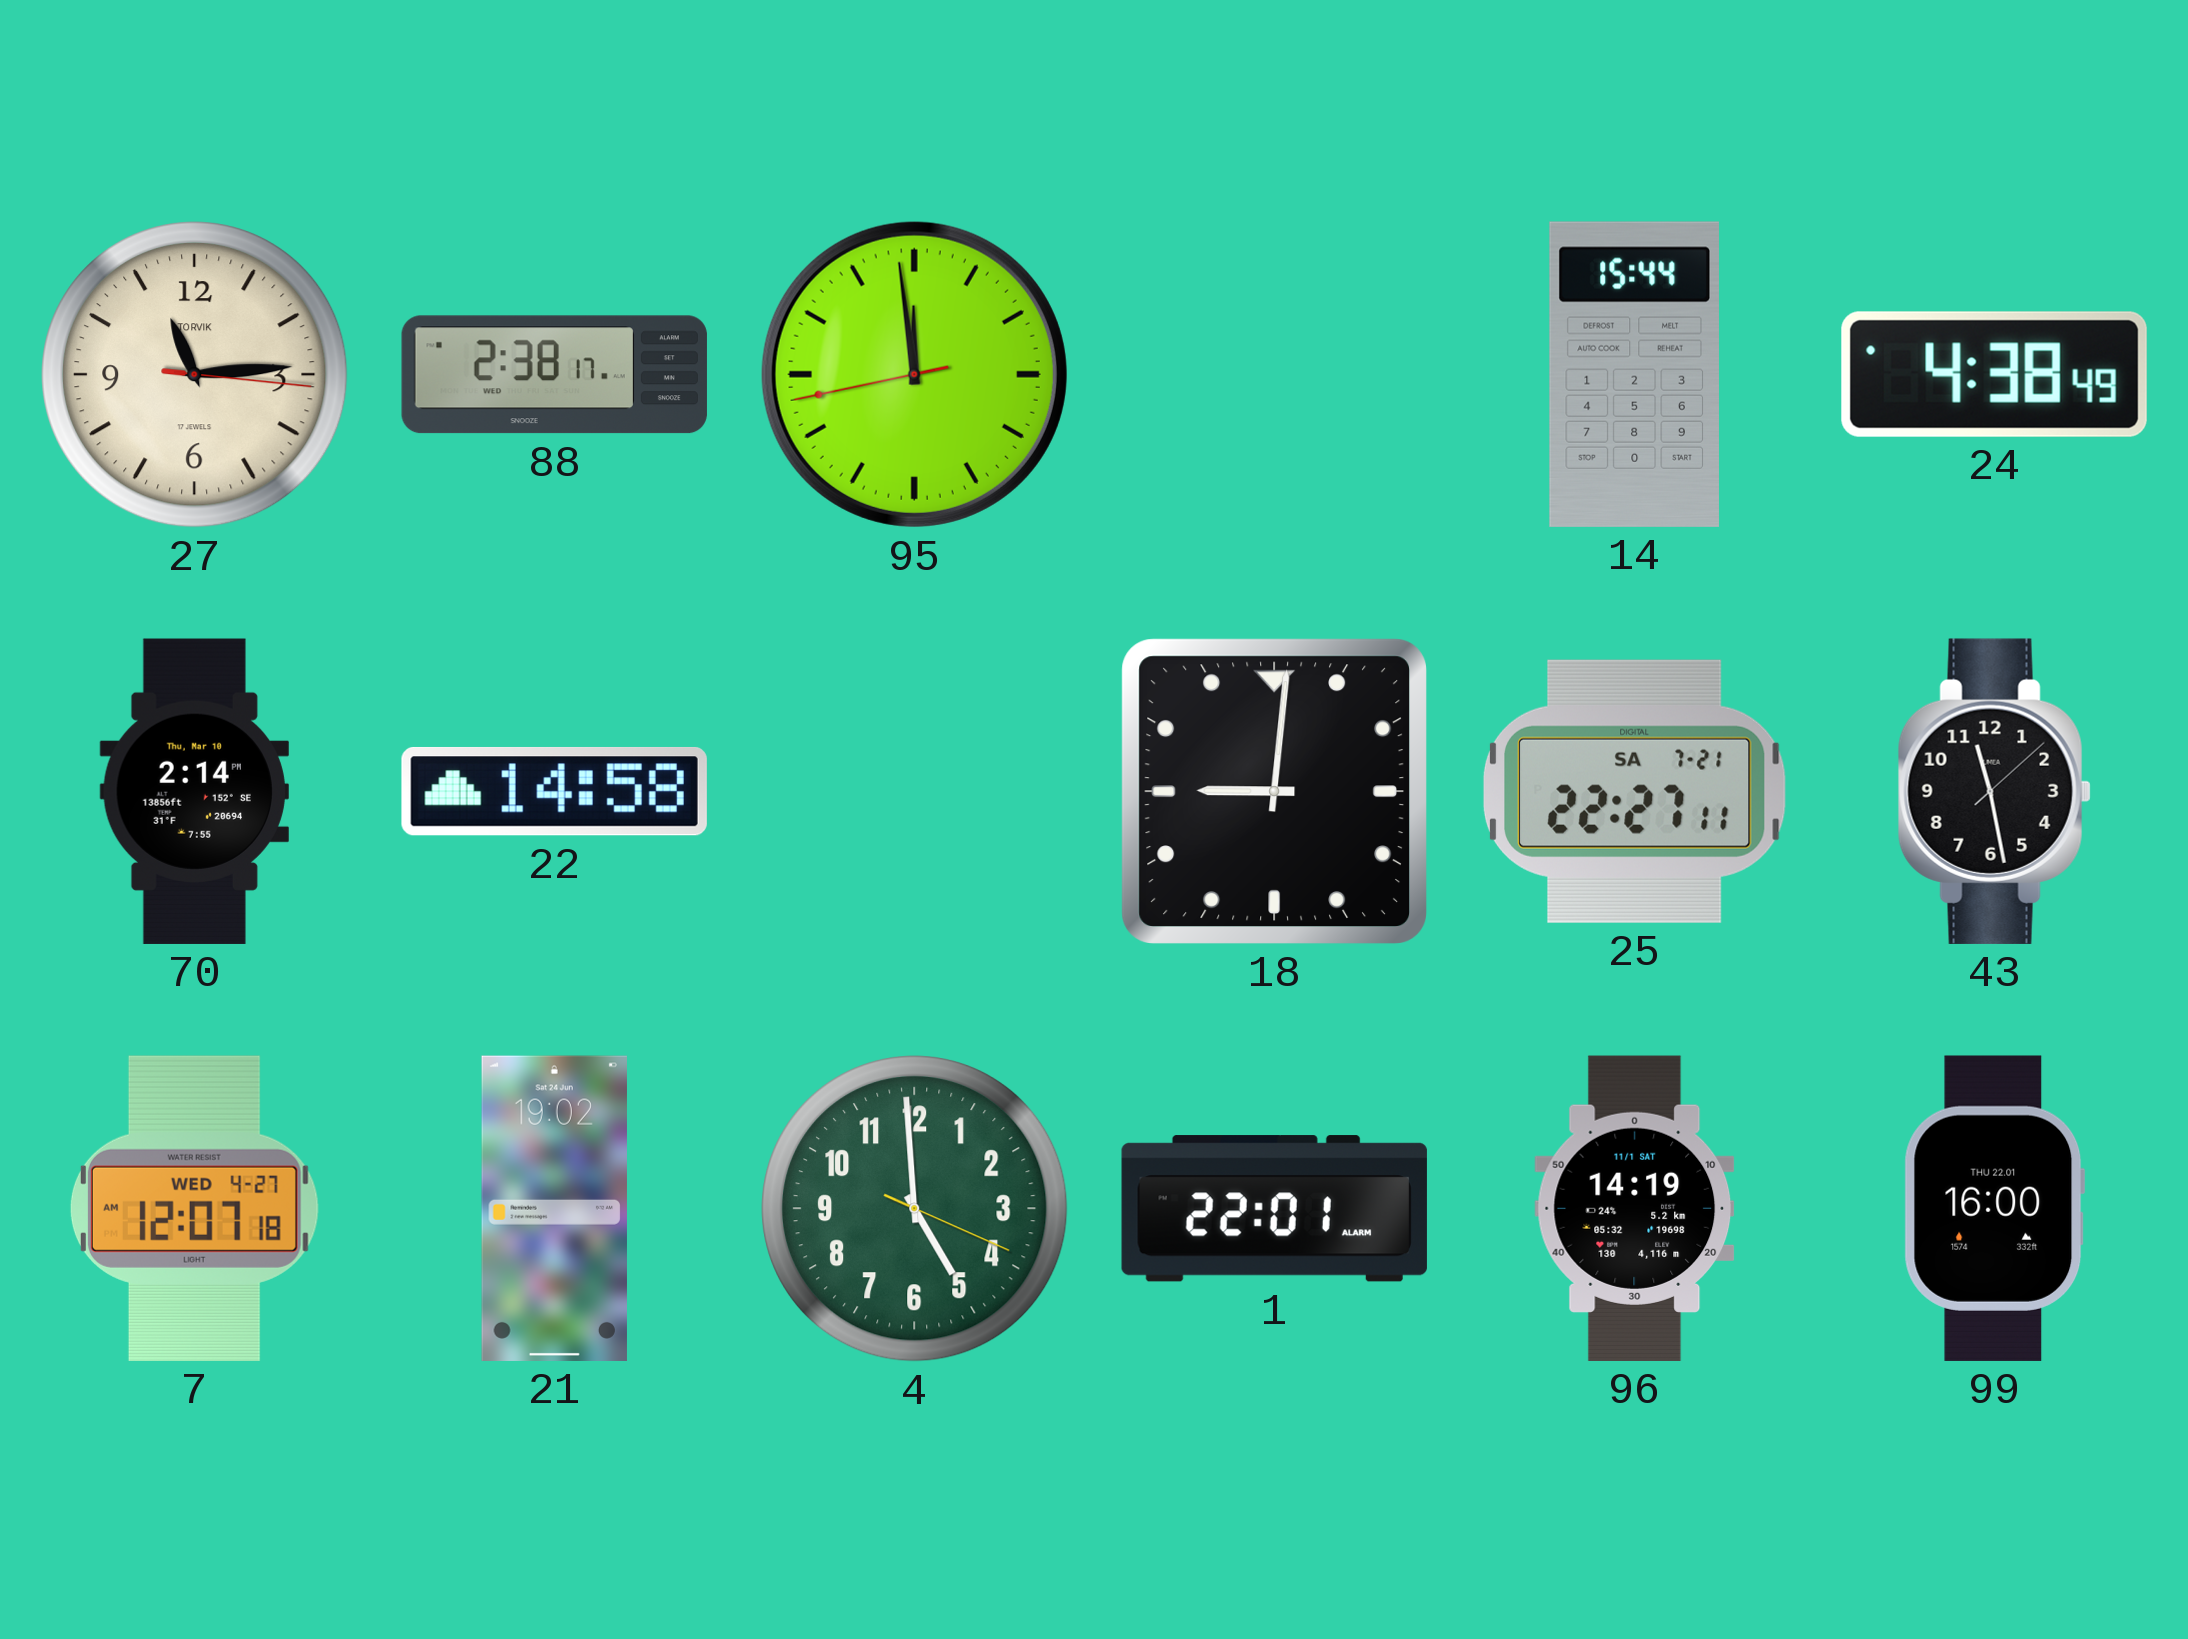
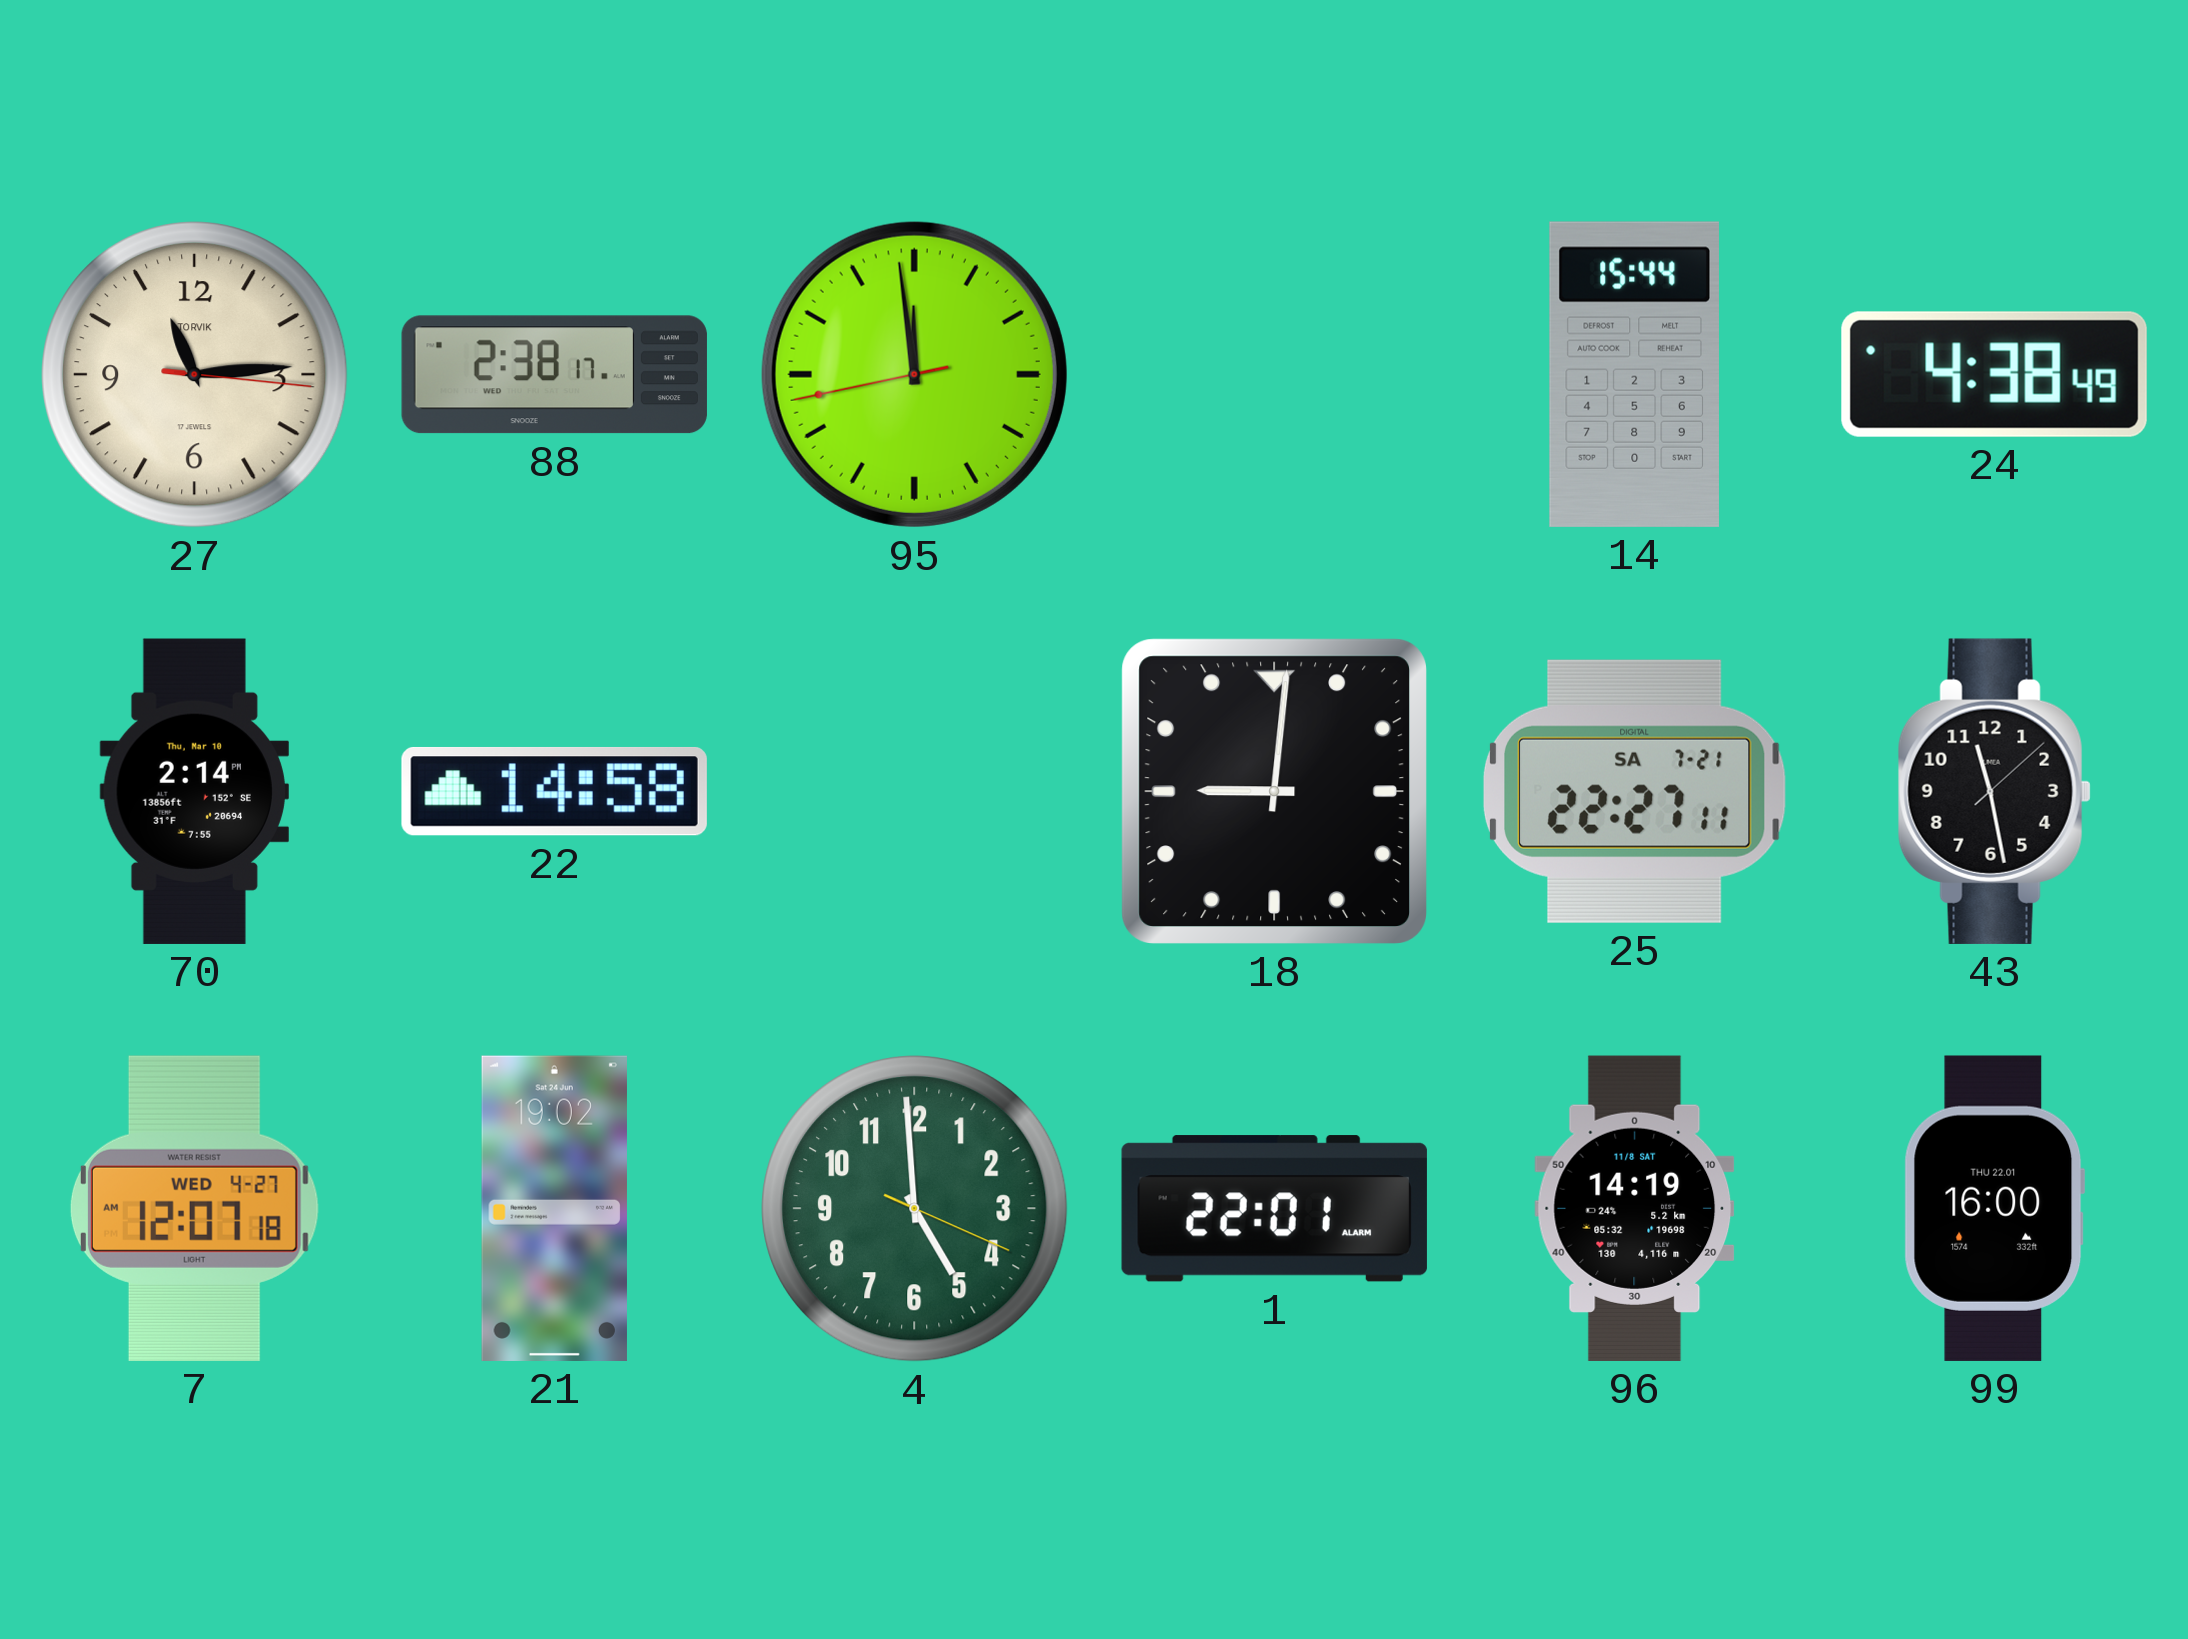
96 date: 11/1 SAT -> 11/8 SAT (1635, 1208)
